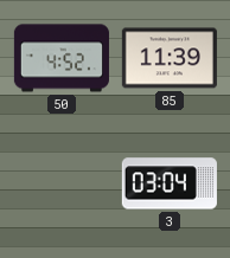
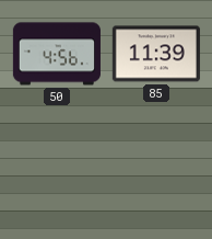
50: 4:52 -> 4:56 (57, 54)
3: 03:04 -> none (170, 183)
